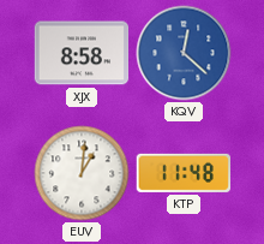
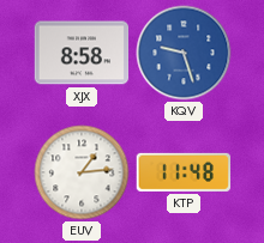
KQV: 12:22 -> 9:27 (184, 53)
EUV: 1:01 -> 1:14 (82, 172)
